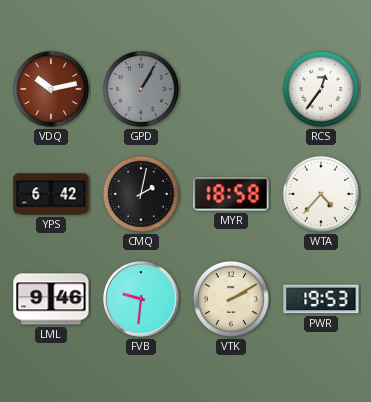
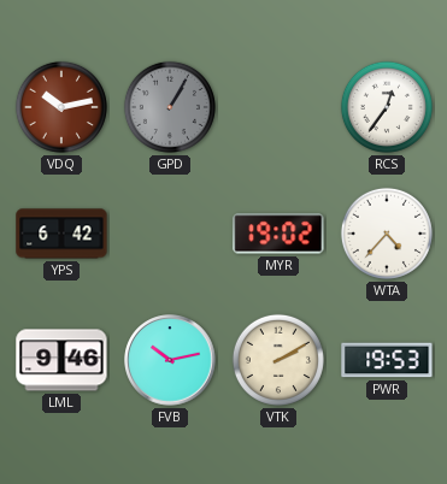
CMQ: 2:02 -> none (141, 194)
MYR: 18:58 -> 19:02 (278, 234)
FVB: 9:31 -> 10:13 (170, 360)
